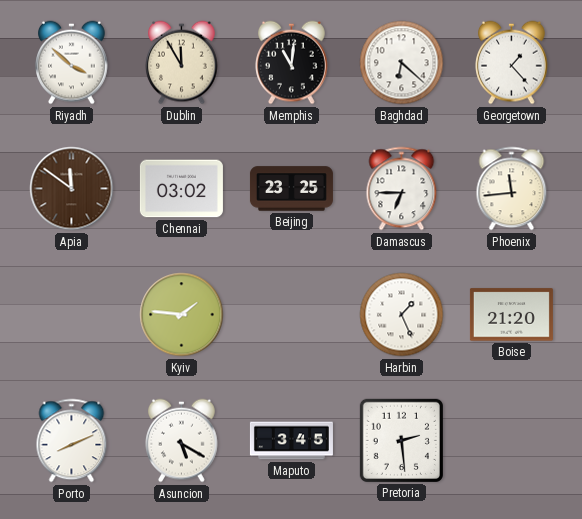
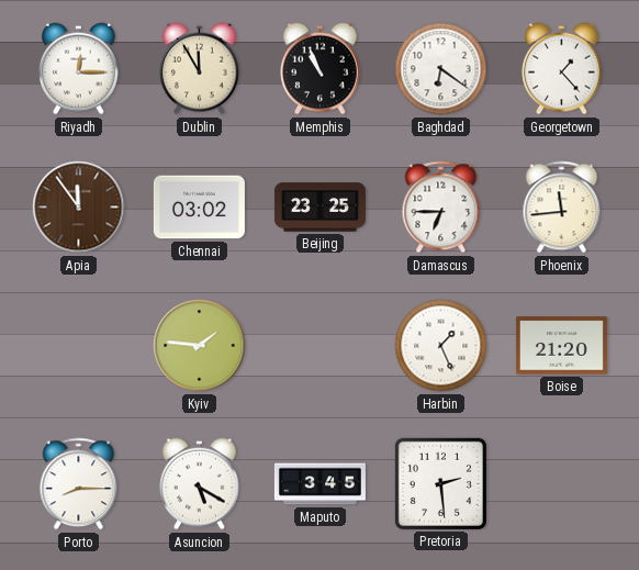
Riyadh: 3:52 -> 12:15 (79, 69)
Memphis: 11:01 -> 10:56 (321, 69)
Baghdad: 6:22 -> 6:21 (441, 69)
Apia: 11:51 -> 11:54 (79, 208)
Porto: 8:11 -> 8:15 (79, 484)
